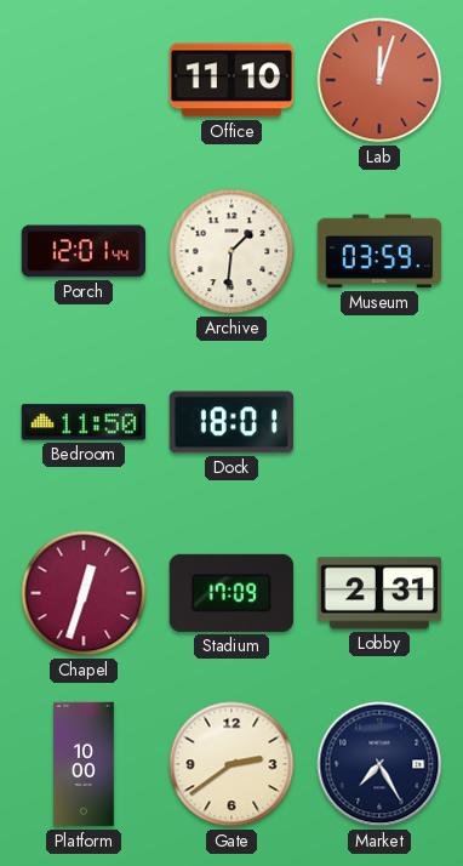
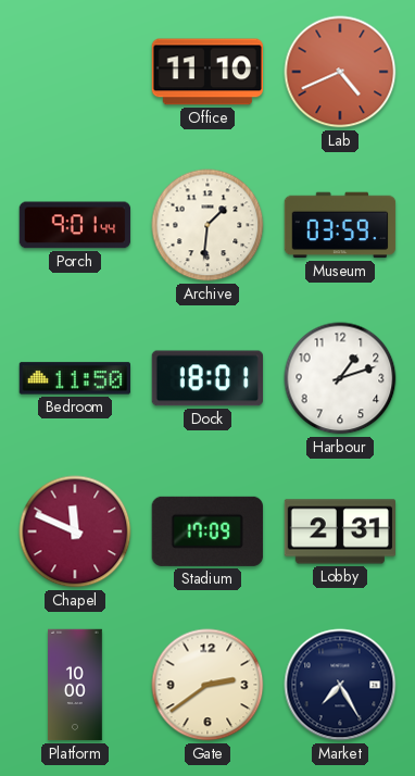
Lab: 12:03 -> 4:41 (340, 72)
Porch: 12:01 -> 9:01 (74, 225)
Harbour: none -> 1:12 (340, 378)
Chapel: 12:33 -> 11:49 (75, 531)
